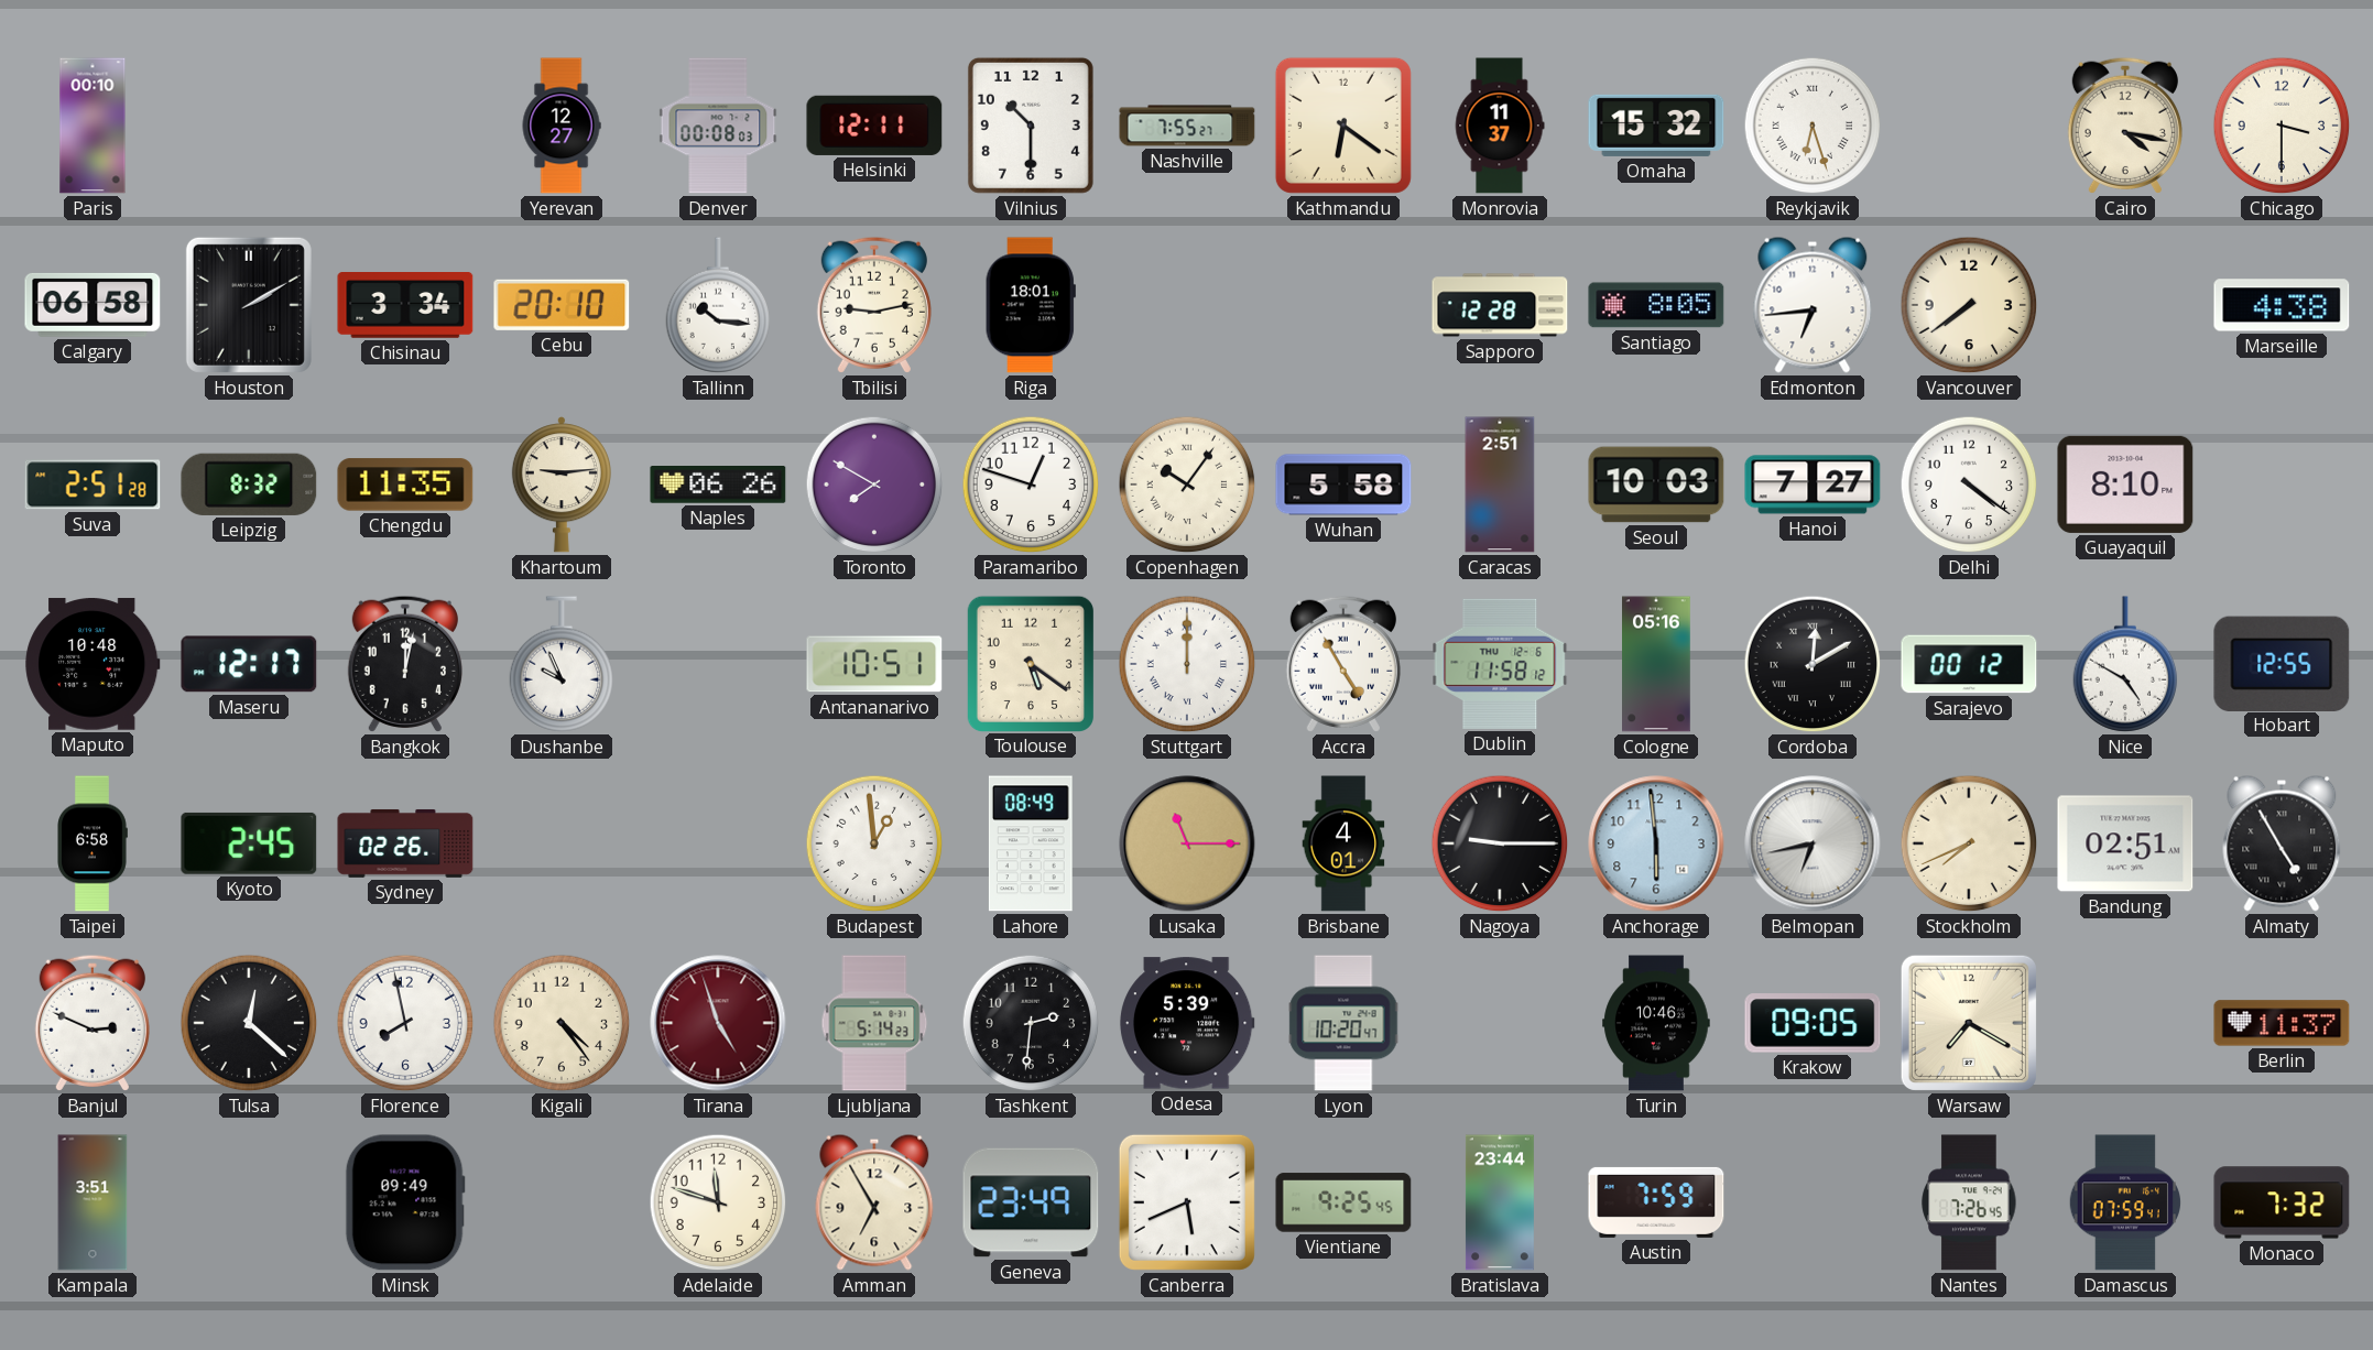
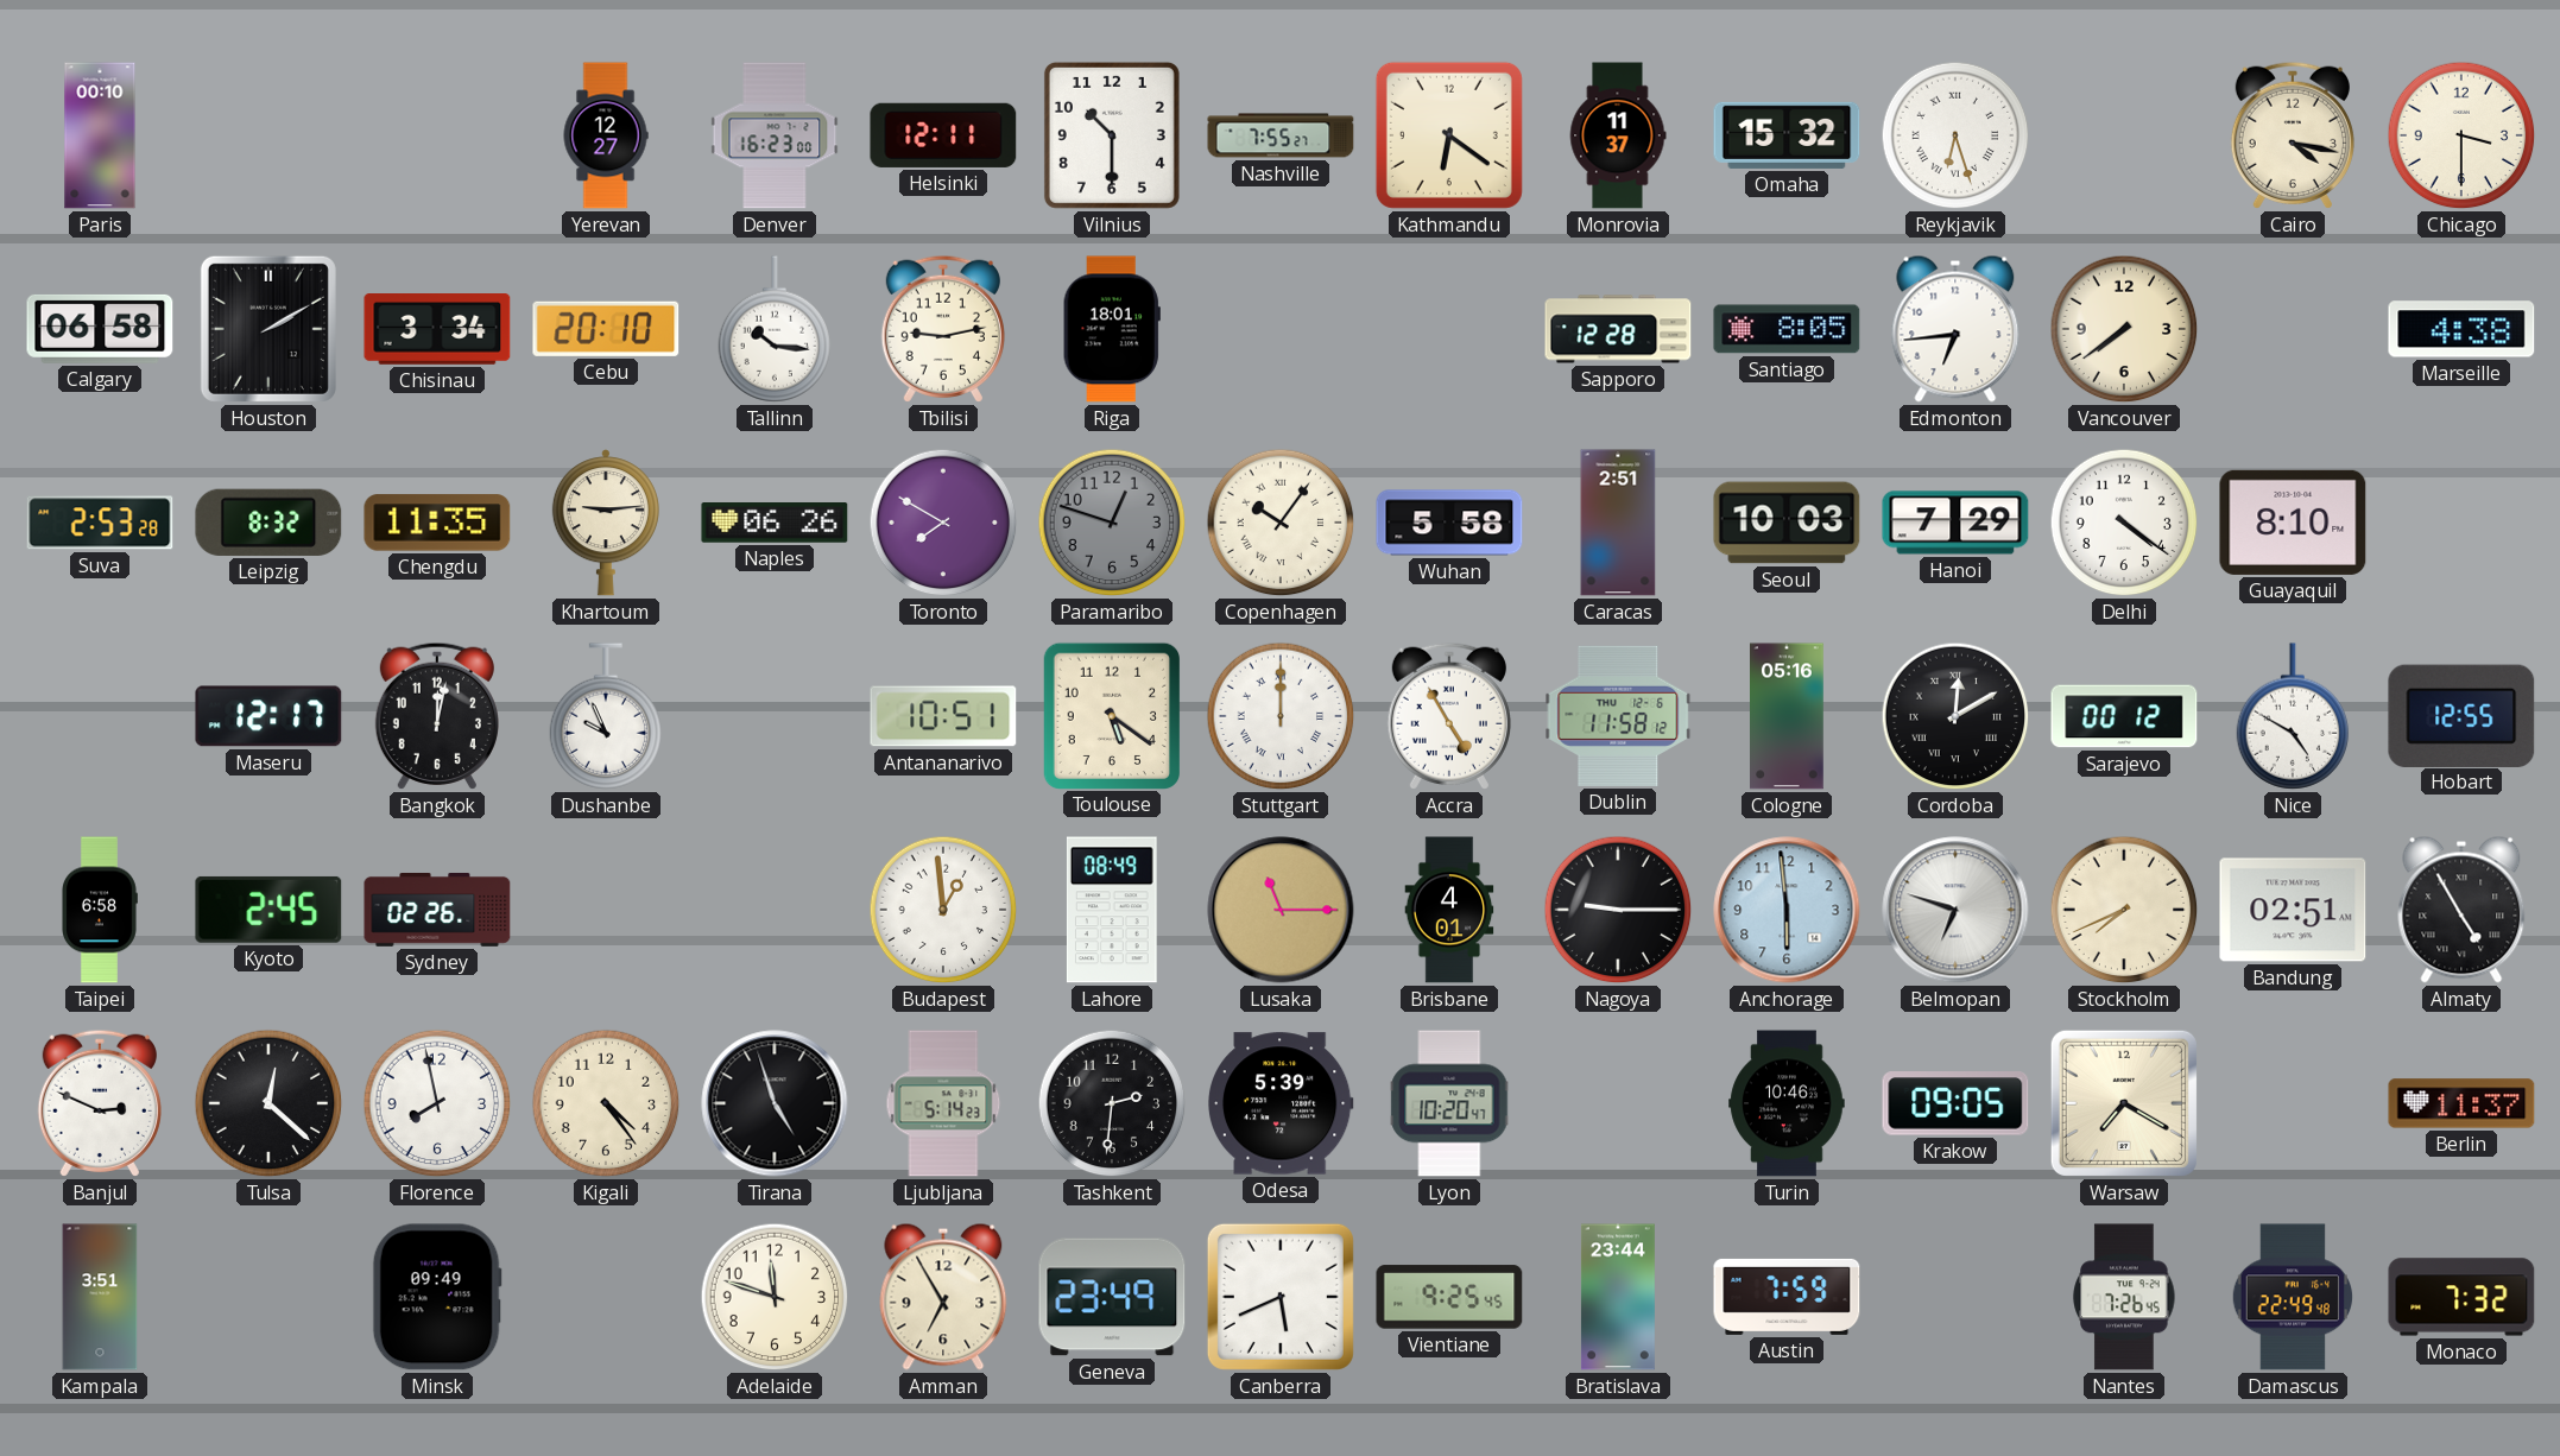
Denver: 00:08 -> 16:23 (775, 135)
Suva: 2:51 -> 2:53 (100, 523)
Paramaribo dial: white -> grey (1112, 523)
Hanoi: 7:27 -> 7:29 (1955, 523)
Maputo: 10:48 -> none (92, 664)
Belmopan: 6:43 -> 6:48 (1955, 910)
Tirana dial: burgundy -> black (775, 1103)
Damascus: 07:59 -> 22:49 (2292, 1297)
